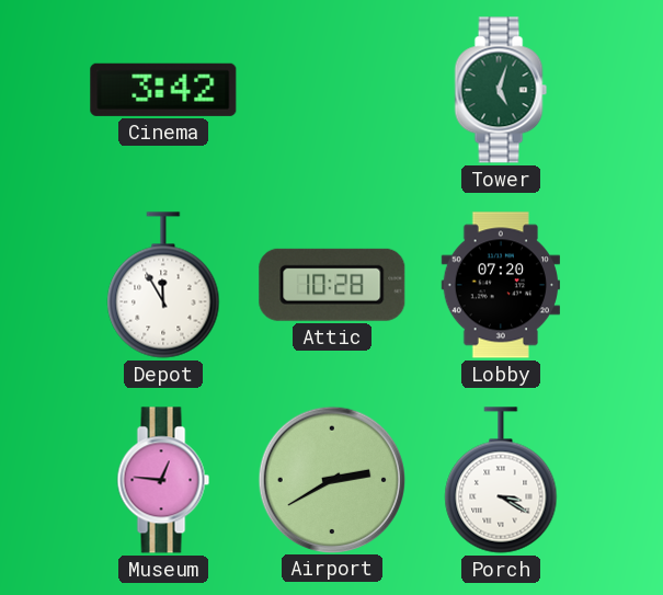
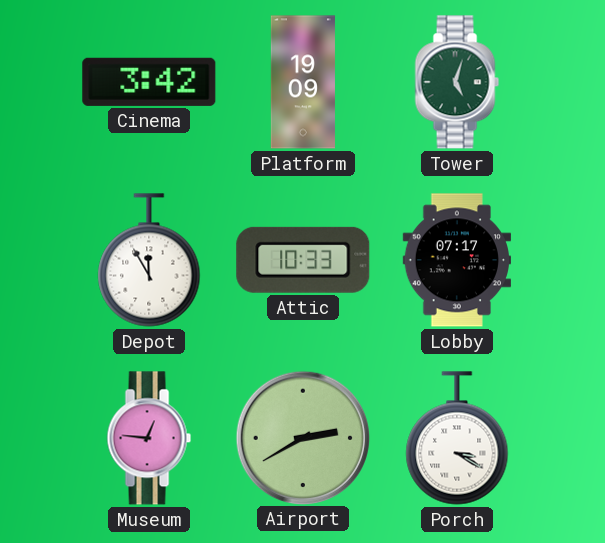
Platform: none -> 19:09 (303, 82)
Attic: 10:28 -> 10:33 (303, 260)
Lobby: 07:20 -> 07:17 (456, 260)
